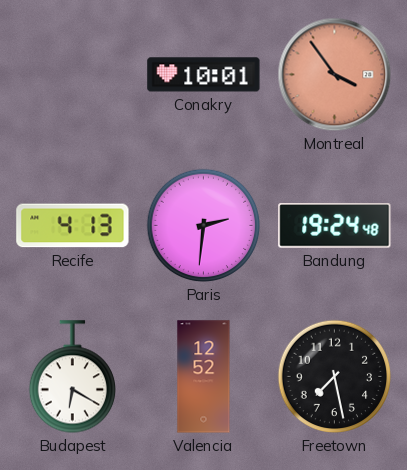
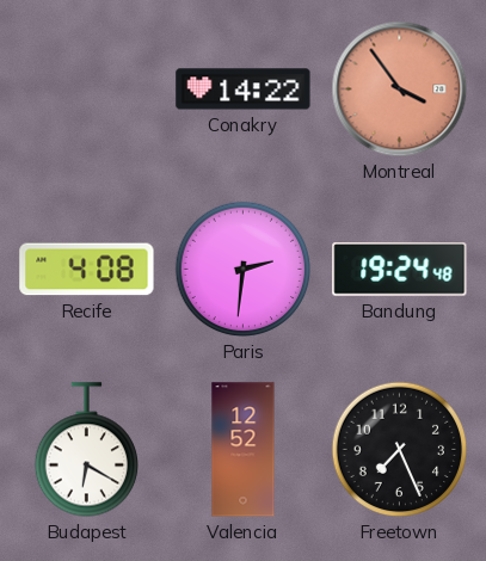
Conakry: 10:01 -> 14:22 (244, 90)
Recife: 4:13 -> 4:08 (87, 270)
Freetown: 7:28 -> 7:26 (400, 450)
